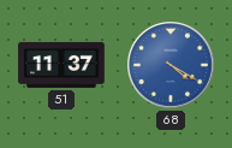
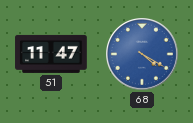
51: 11:37 -> 11:47 (51, 54)
